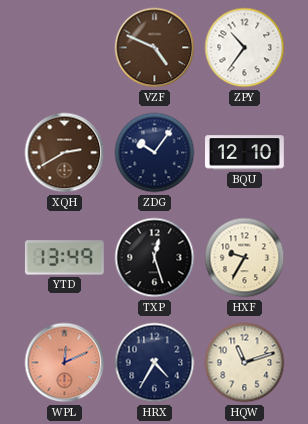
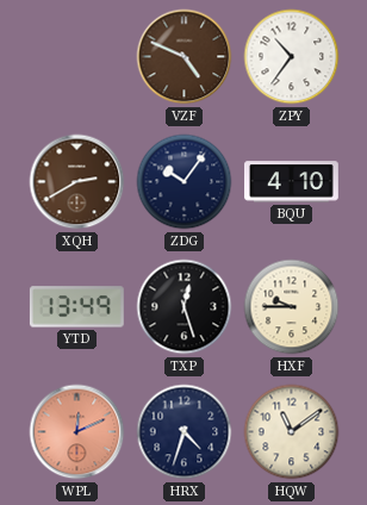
BQU: 12:10 -> 4:10 (292, 182)
HXF: 9:35 -> 9:45 (292, 307)
HRX: 4:35 -> 4:33 (185, 432)
HQW: 11:12 -> 11:09 (292, 432)
